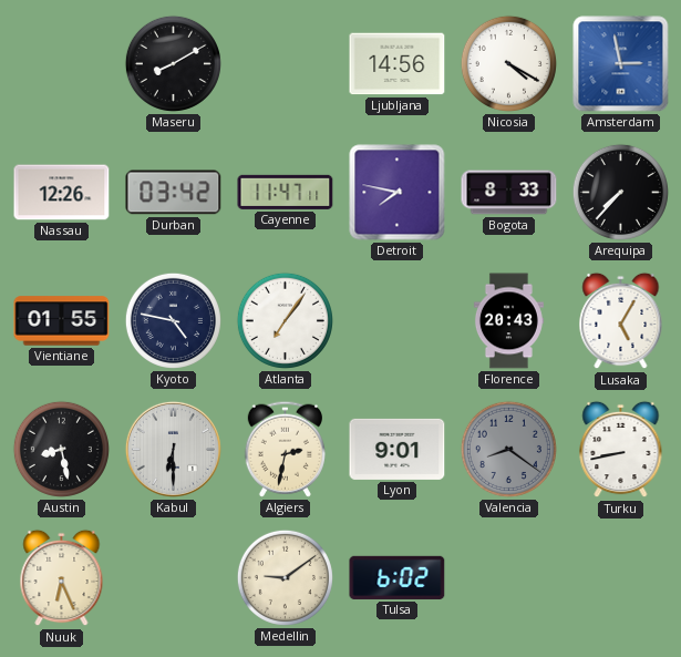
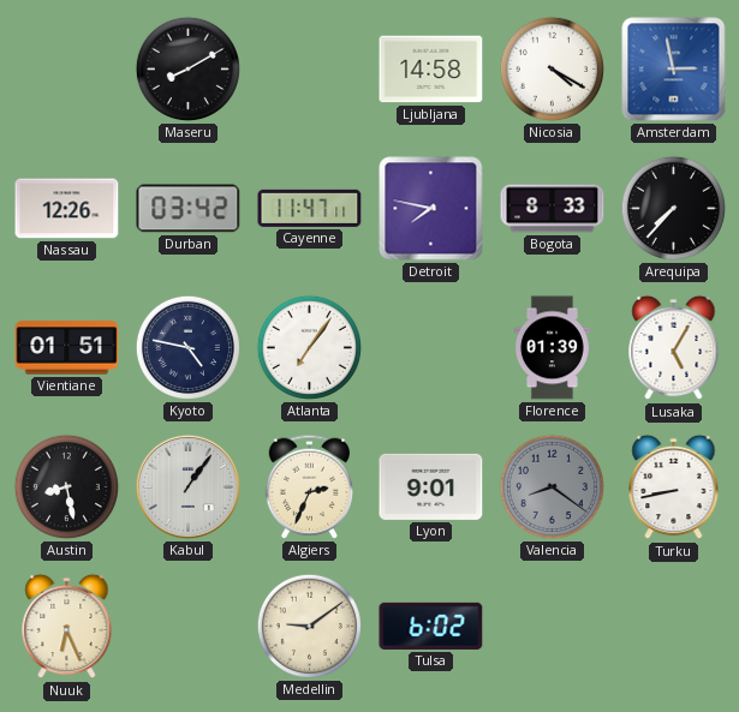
Ljubljana: 14:56 -> 14:58 (431, 70)
Vientiane: 01:55 -> 01:51 (67, 348)
Florence: 20:43 -> 01:39 (552, 348)
Kabul: 6:30 -> 1:06 (187, 486)
Algiers: 2:32 -> 2:34 (309, 486)
